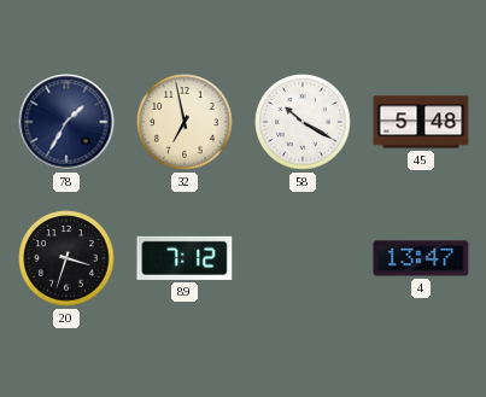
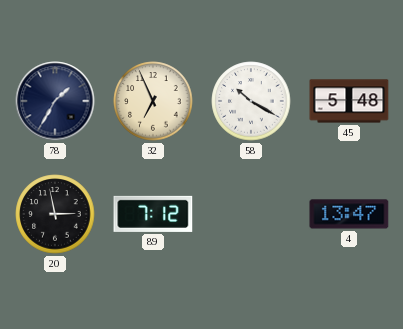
32: 6:58 -> 6:56 (153, 101)
20: 3:33 -> 2:58 (55, 214)
